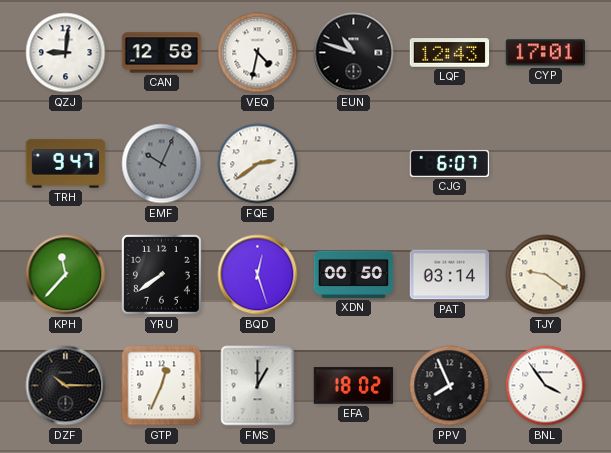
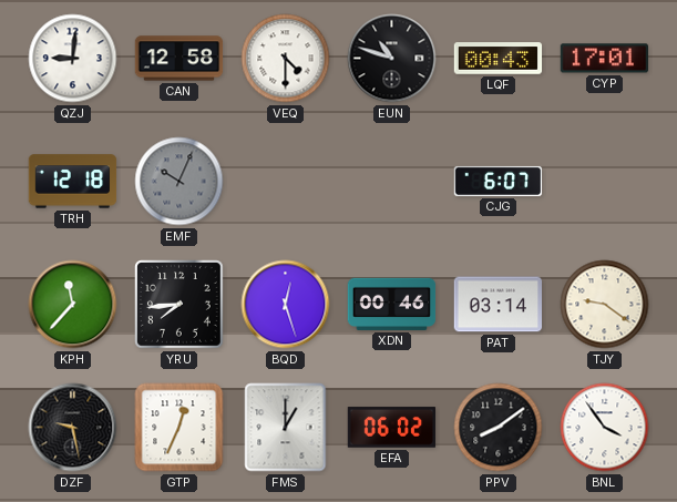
VEQ: 4:32 -> 4:30 (286, 59)
LQF: 12:43 -> 00:43 (499, 59)
TRH: 9:47 -> 12:18 (73, 182)
FQE: 2:39 -> none (258, 164)
YRU: 7:39 -> 7:44 (179, 305)
XDN: 00:50 -> 00:46 (392, 304)
DZF: 10:15 -> 9:28 (73, 428)
EFA: 18:02 -> 06:02 (392, 428)
PPV: 7:56 -> 8:09 (499, 428)
